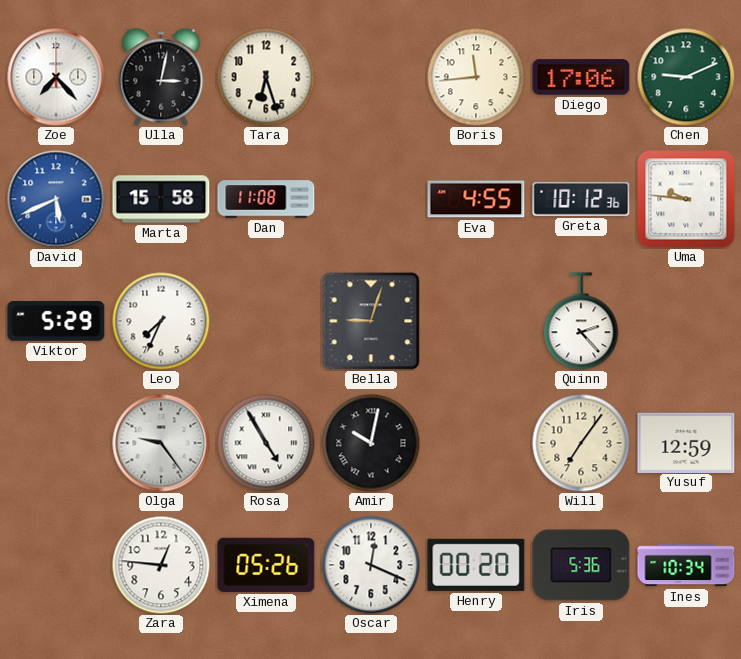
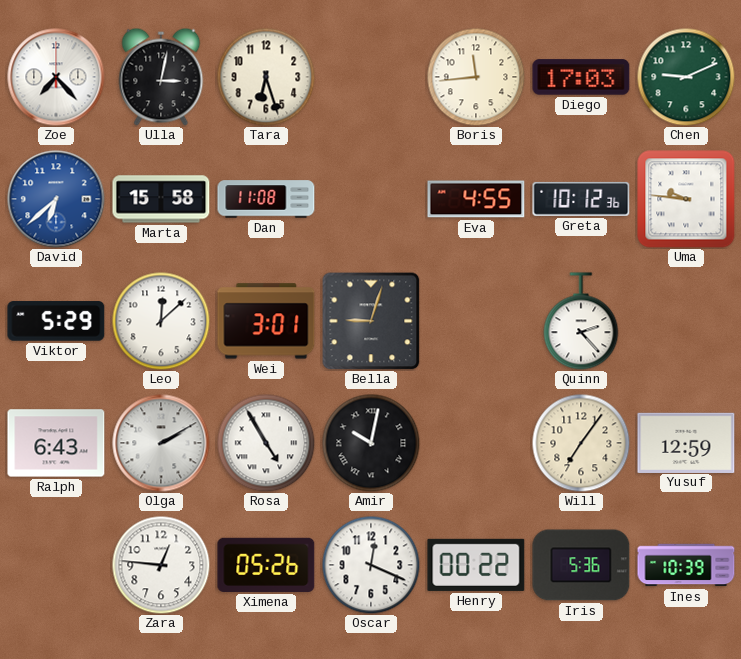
Diego: 17:06 -> 17:03 (581, 77)
David: 5:41 -> 6:38 (56, 199)
Leo: 7:34 -> 12:08 (161, 321)
Wei: none -> 3:01 (266, 321)
Ralph: none -> 6:43 (56, 443)
Olga: 9:24 -> 2:10 (161, 443)
Henry: 00:20 -> 00:22 (476, 565)
Ines: 10:34 -> 10:39 (686, 565)
